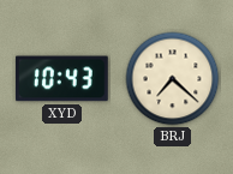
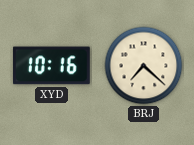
XYD: 10:43 -> 10:16 (51, 66)
